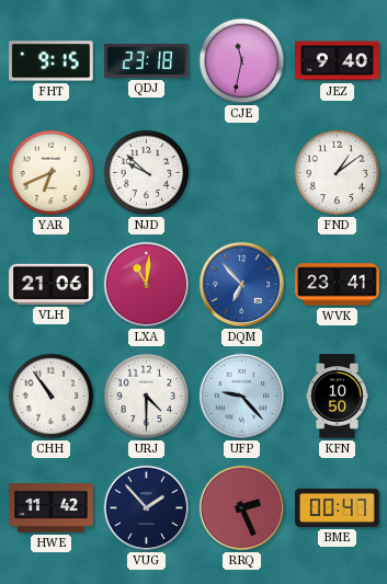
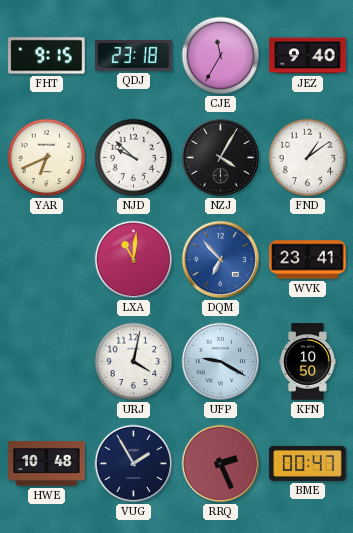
CJE: 11:32 -> 11:35 (221, 56)
NZJ: none -> 4:05 (221, 158)
VLH: 21:06 -> none (52, 284)
CHH: 10:54 -> none (52, 397)
URJ: 4:30 -> 4:02 (134, 362)
UFP: 9:23 -> 9:20 (221, 362)
HWE: 11:42 -> 10:48 (47, 464)
VUG: 1:53 -> 1:55 (134, 464)
